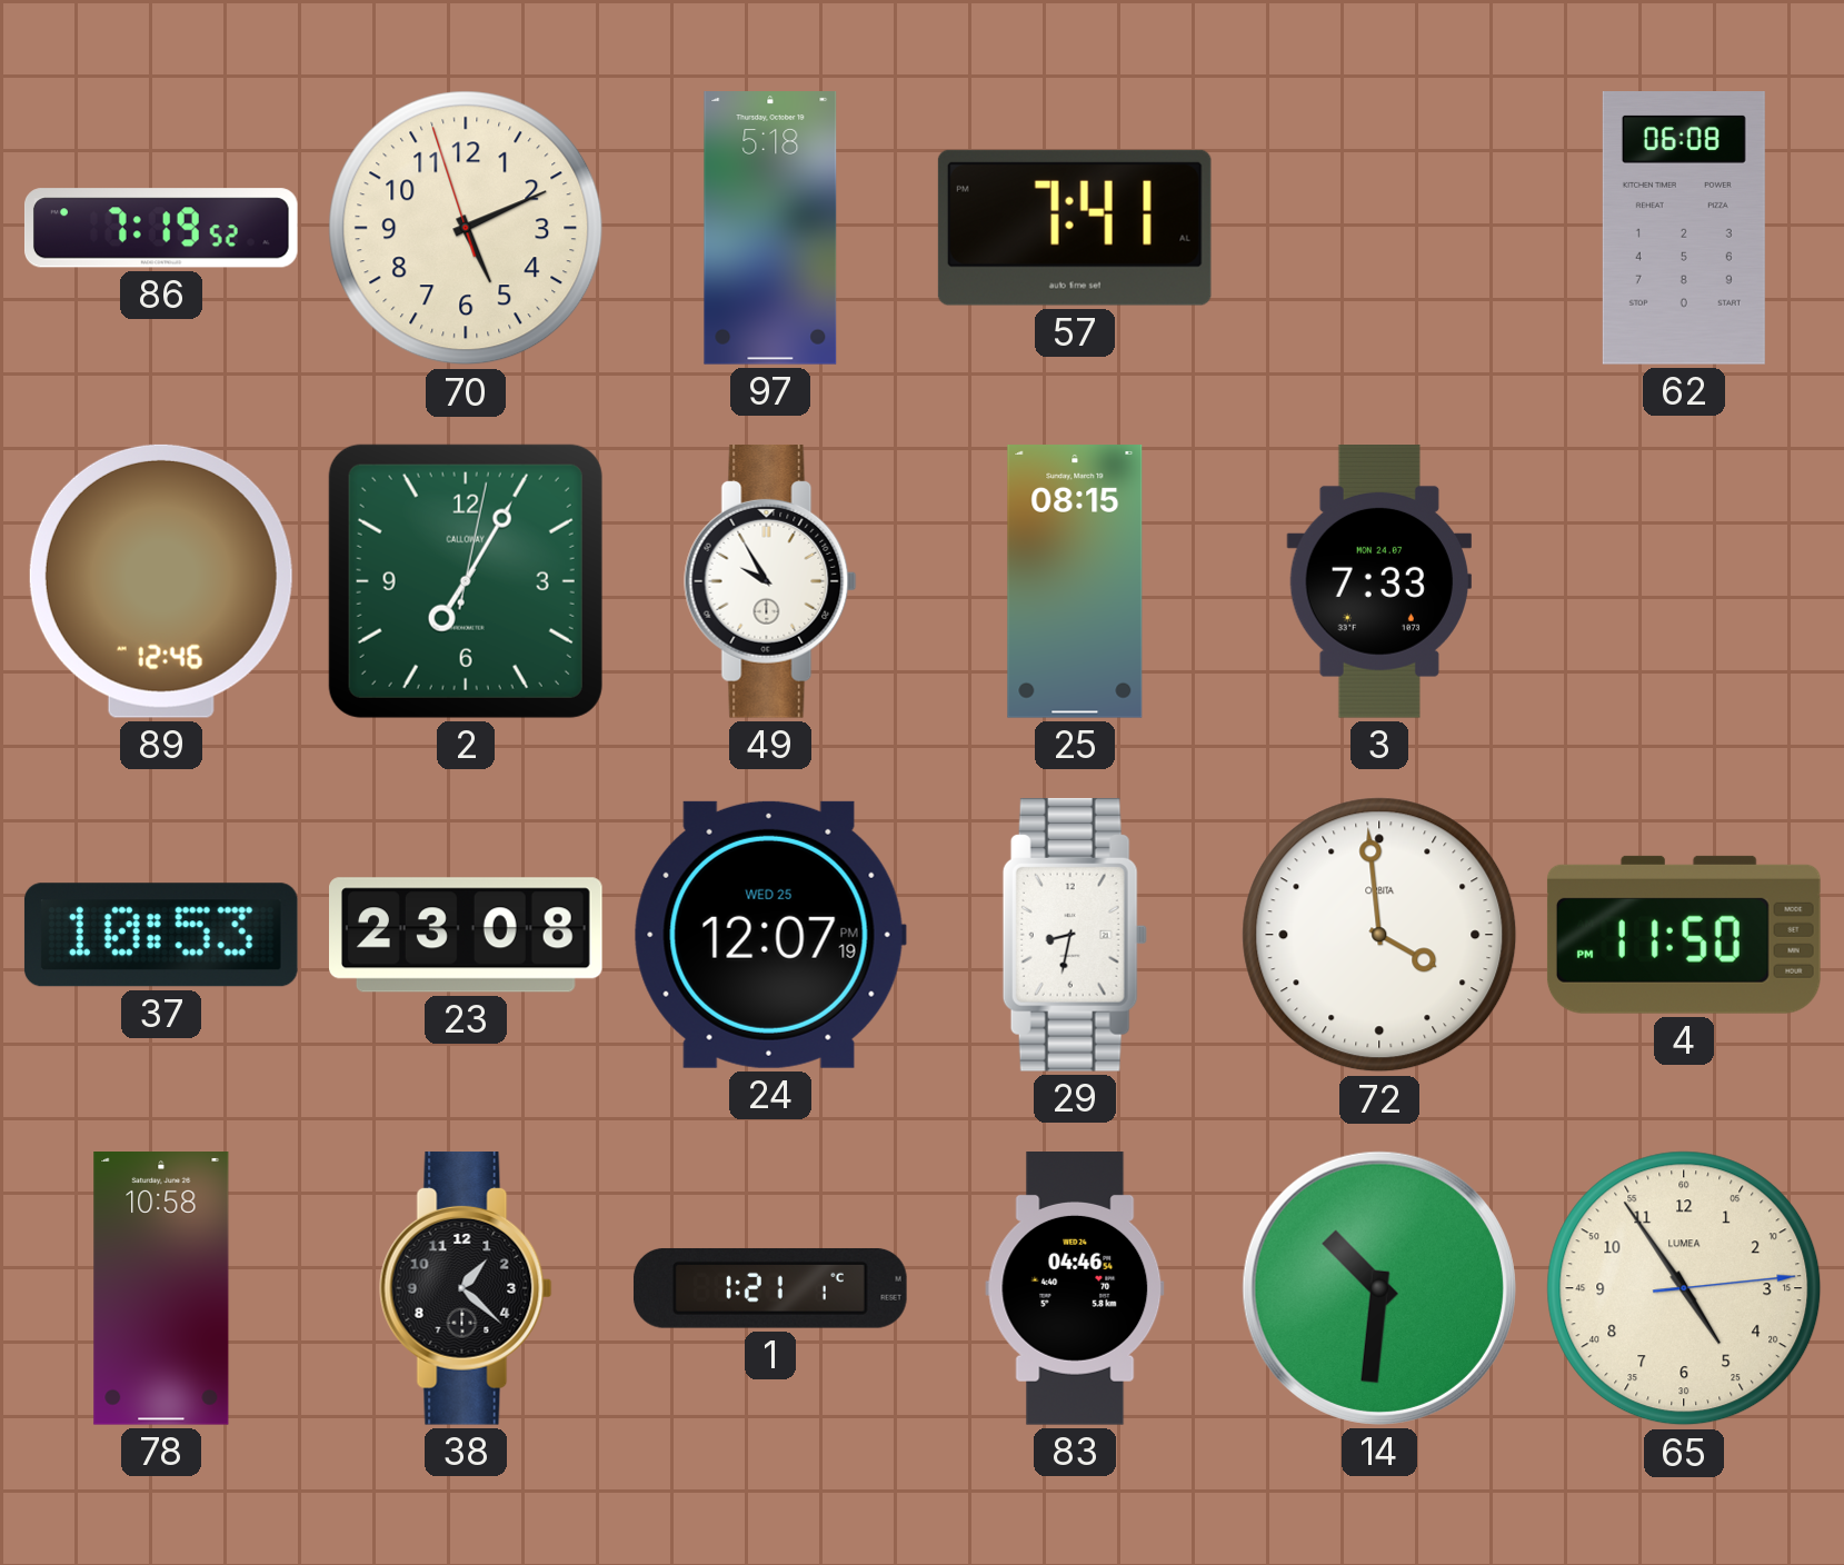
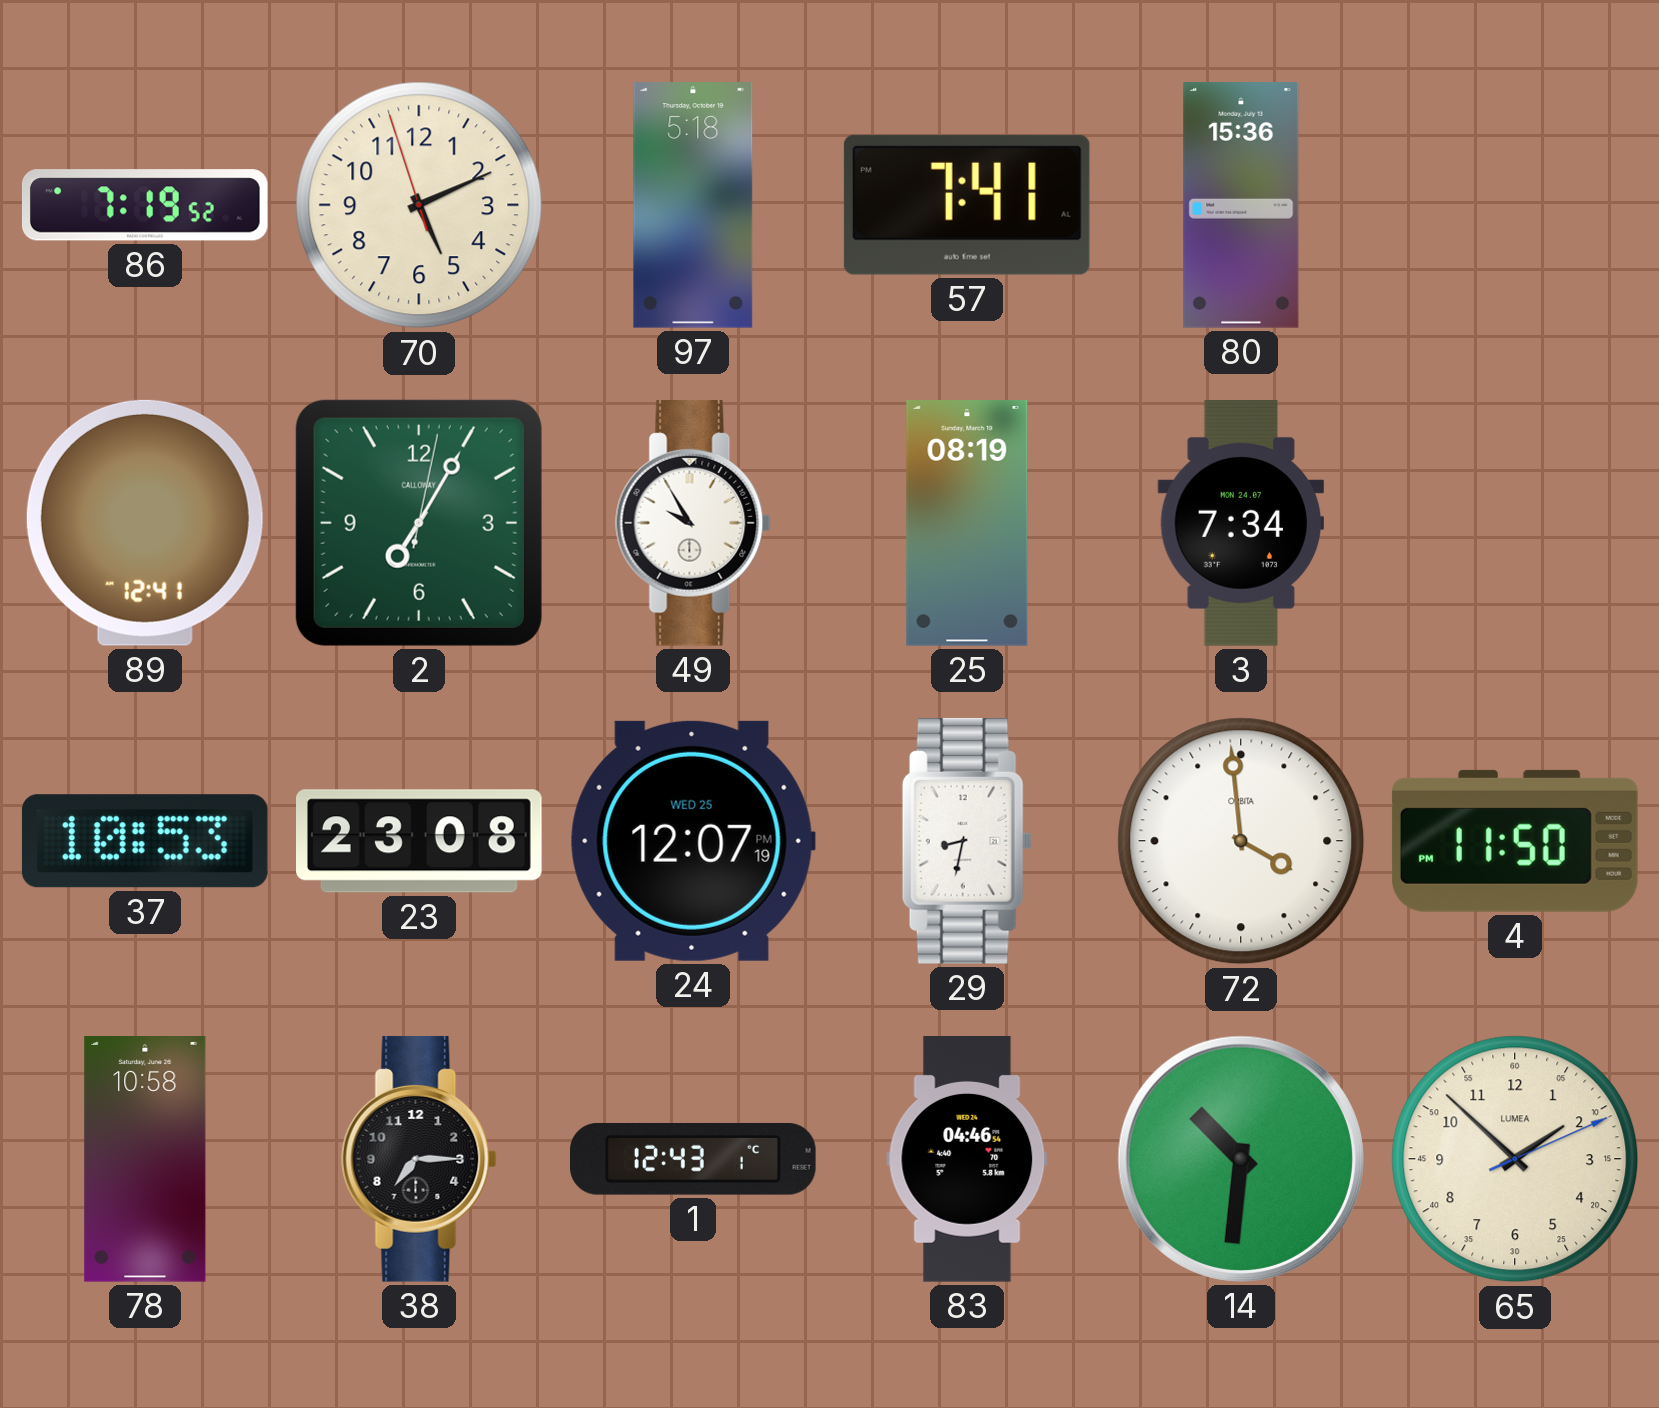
80: none -> 15:36 (1241, 206)
62: 06:08 -> none (1684, 229)
89: 12:46 -> 12:41 (145, 523)
25: 08:15 -> 08:19 (967, 524)
3: 7:33 -> 7:34 (1240, 524)
38: 1:22 -> 7:15 (419, 1159)
1: 1:21 -> 12:43 (693, 1159)
65: 4:54 -> 1:52 (1515, 1159)
